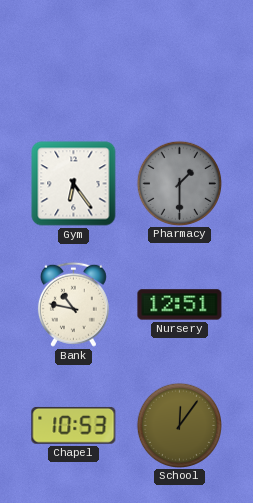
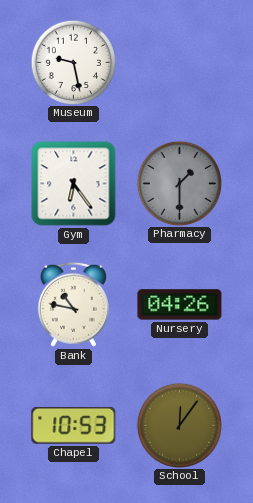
Museum: none -> 9:28 (73, 62)
Nursery: 12:51 -> 04:26 (180, 305)
